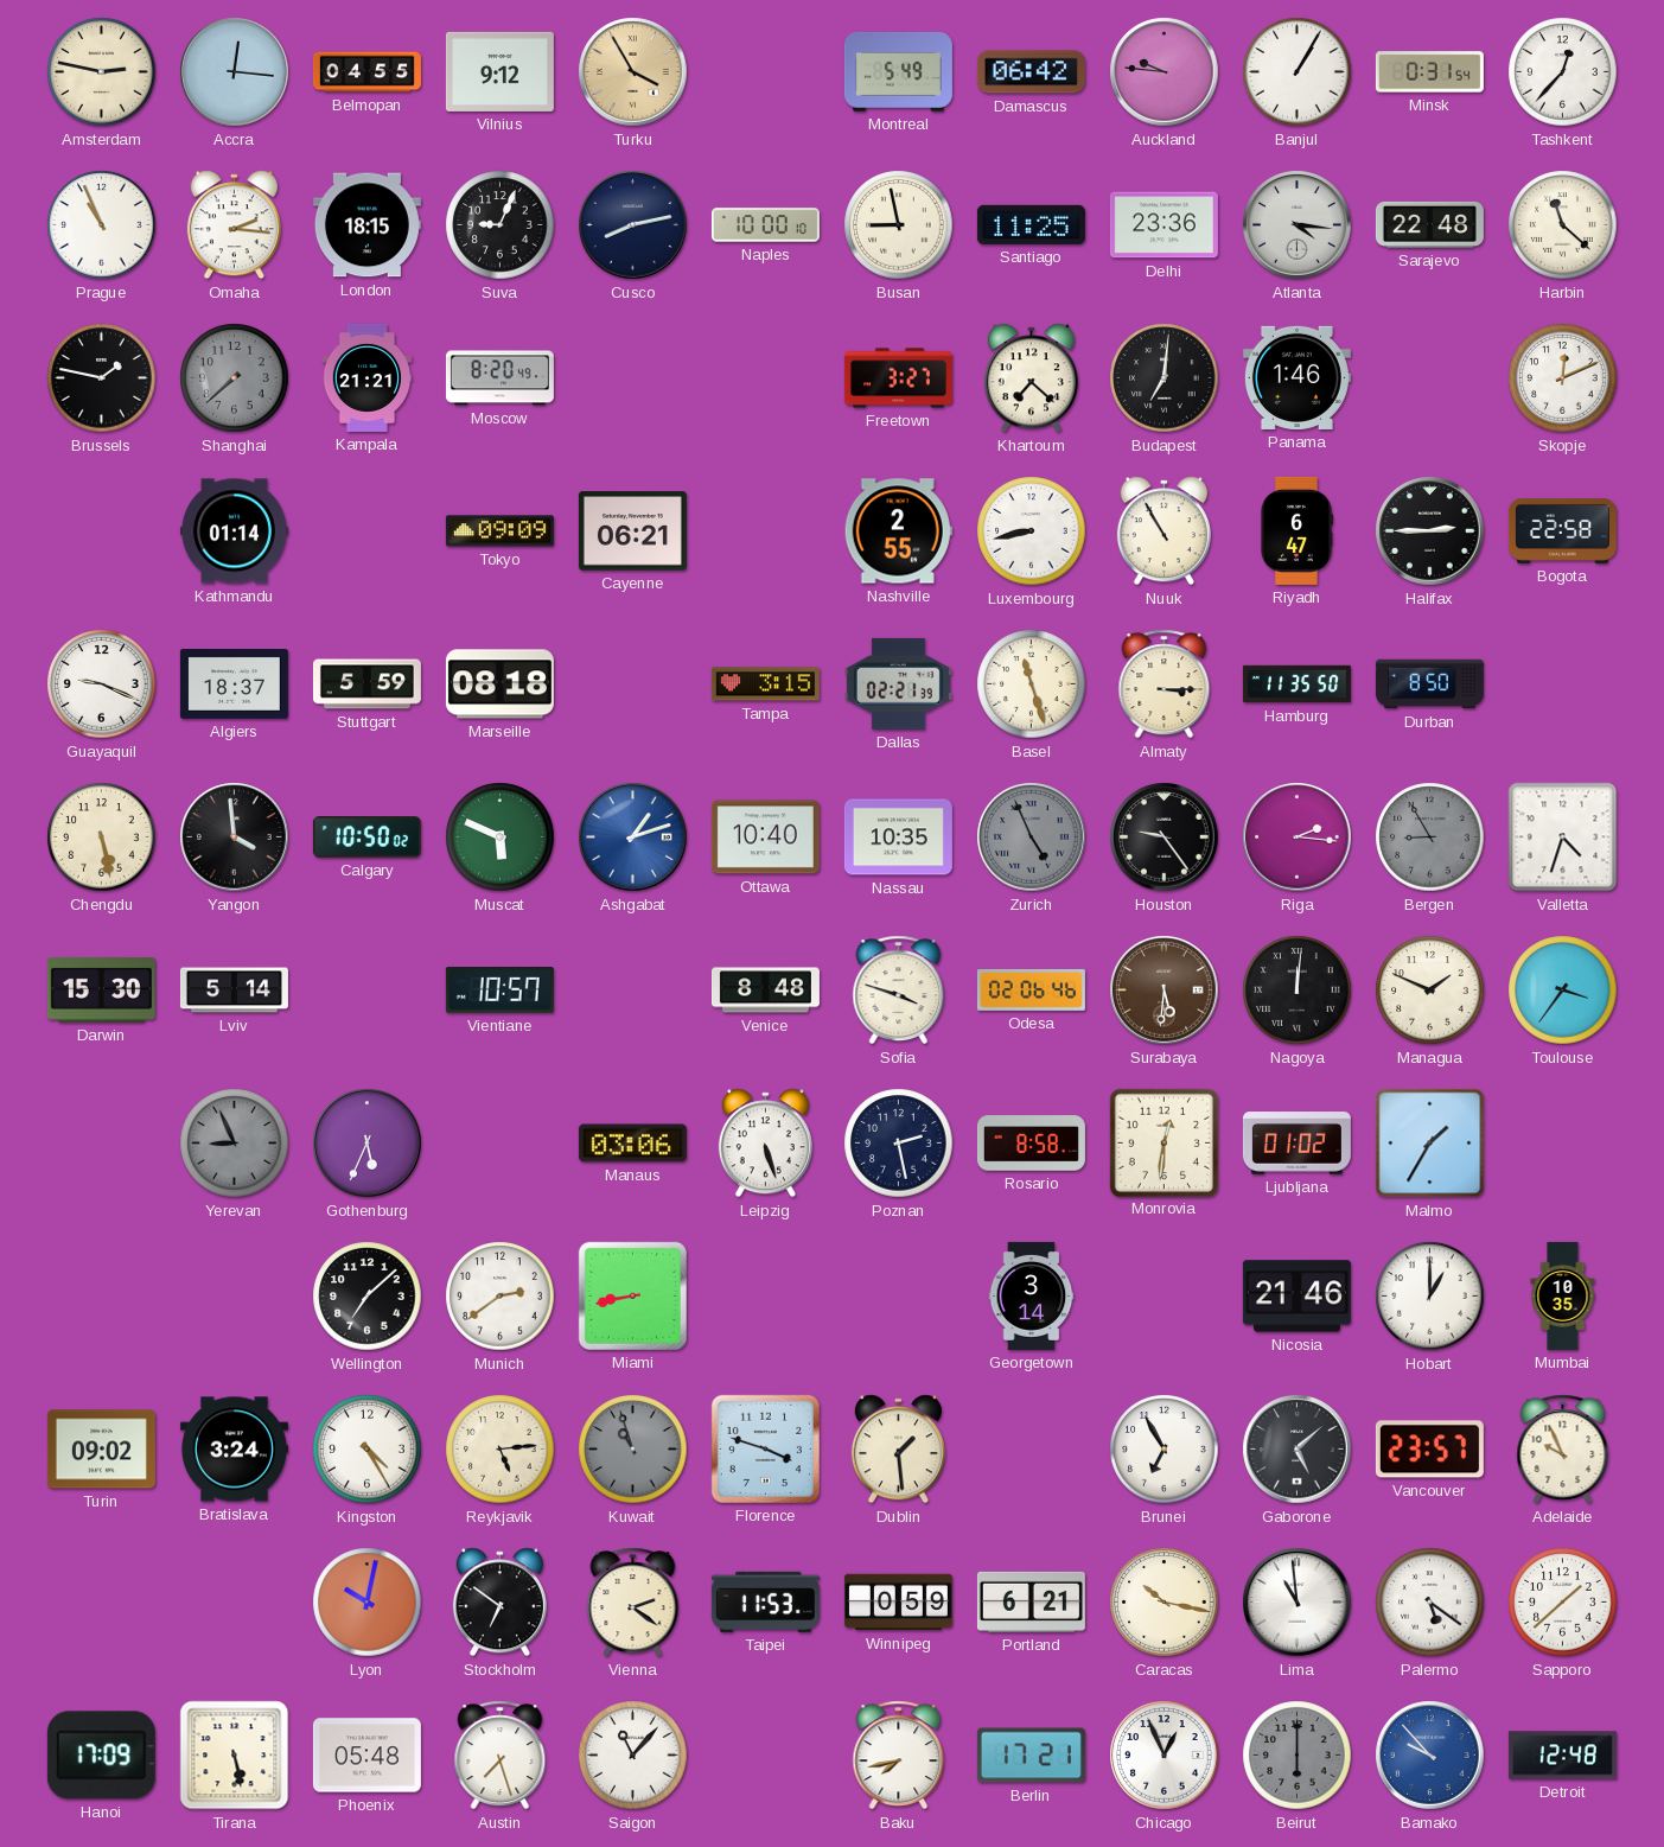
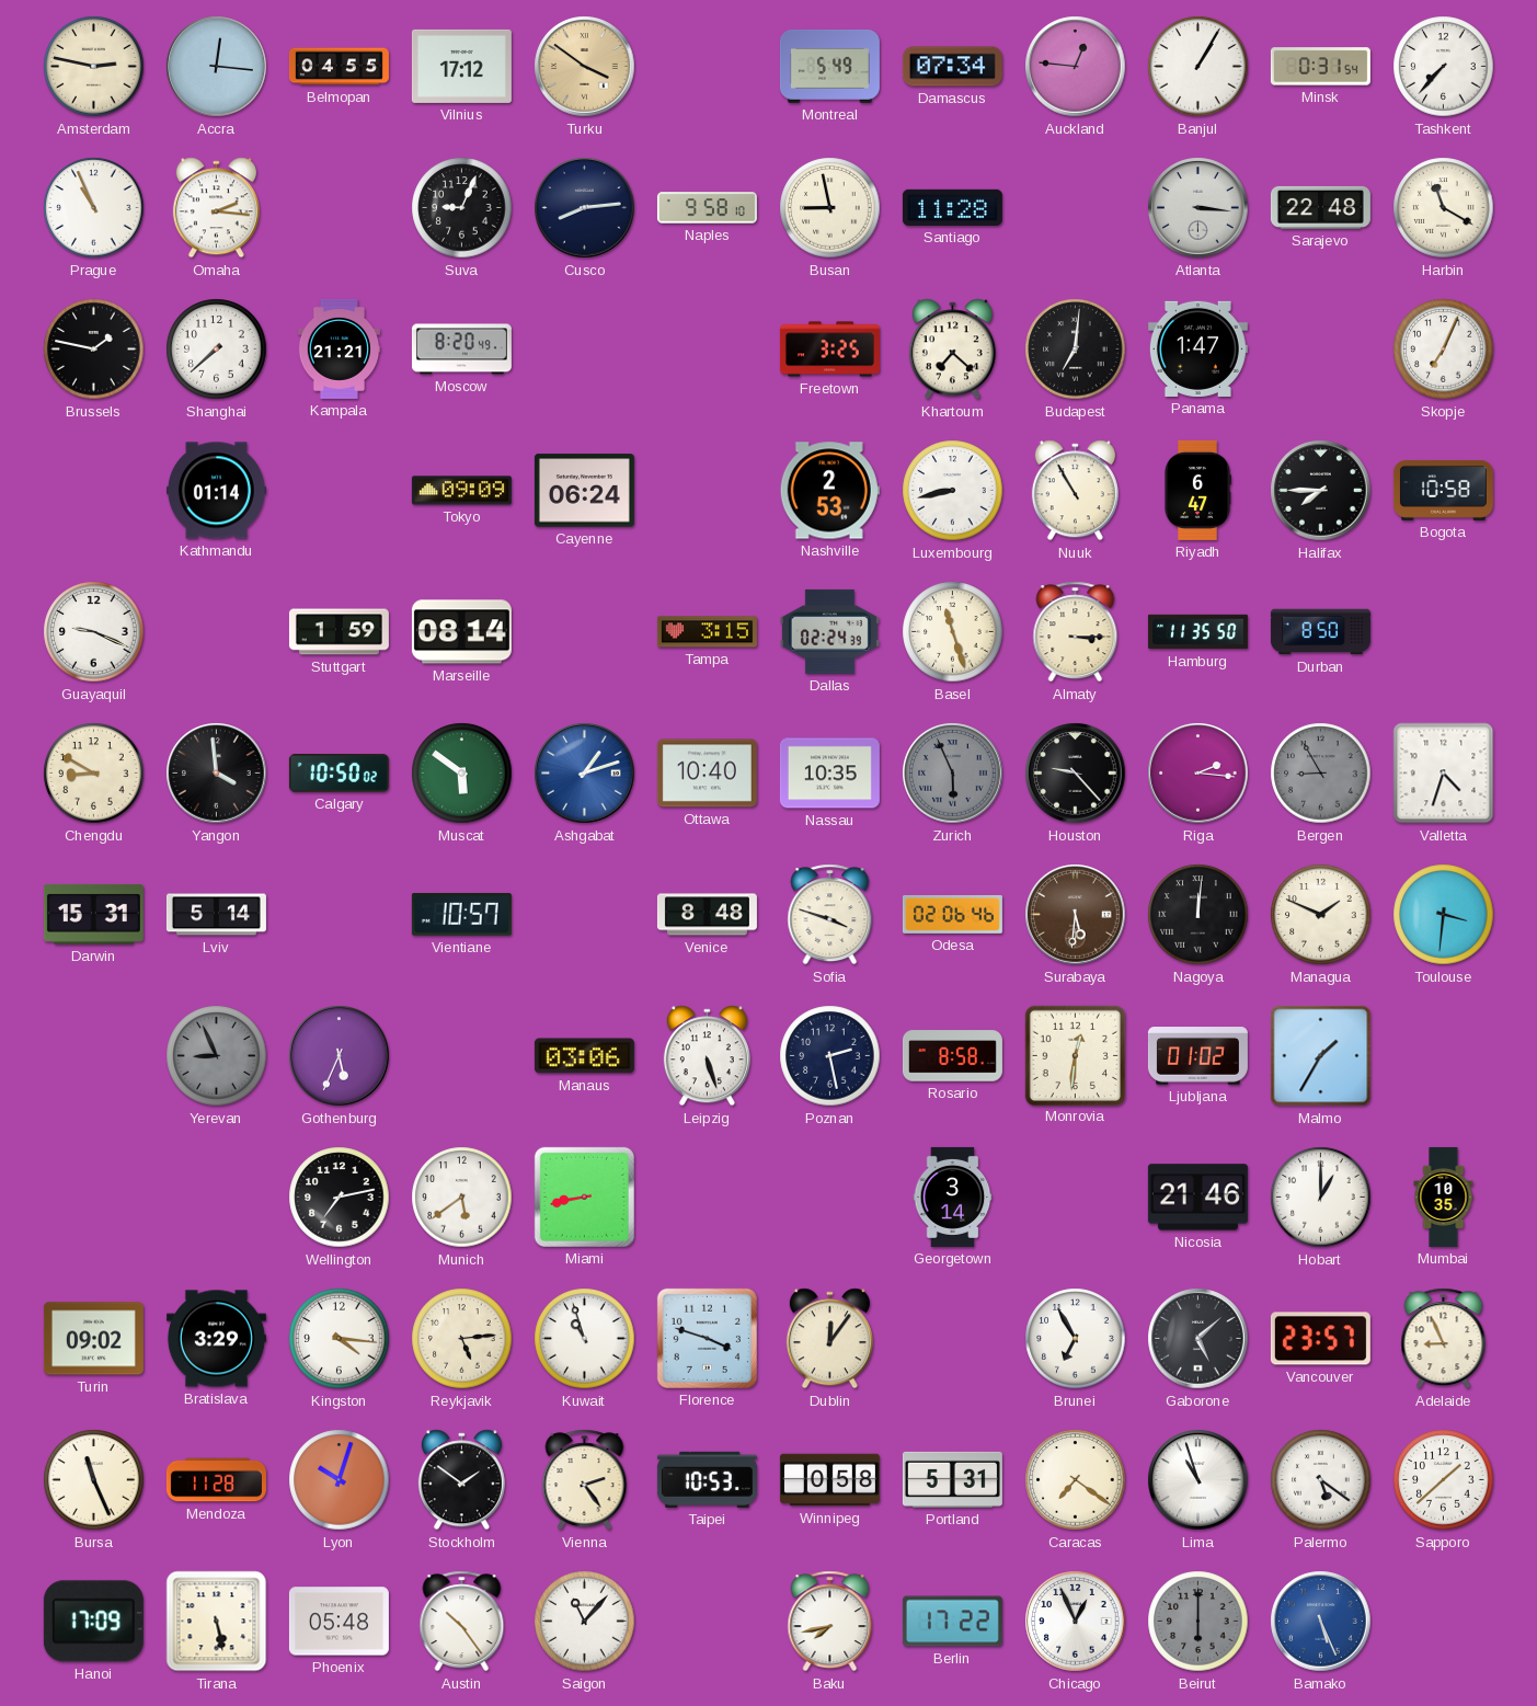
Vilnius: 9:12 -> 17:12 (461, 66)
Turku: 3:55 -> 3:51 (585, 67)
Damascus: 06:42 -> 07:34 (952, 67)
Auckland: 9:46 -> 12:46 (1076, 67)
Tashkent: 12:37 -> 7:37 (1444, 67)
London: 18:15 -> none (366, 225)
Cusco: 8:13 -> 8:14 (585, 208)
Naples: 10:00 -> 9:58 (707, 208)
Santiago: 11:25 -> 11:28 (952, 207)
Delhi: 23:36 -> none (1163, 225)
Atlanta: 4:16 -> 3:16 (1198, 208)
Harbin: 11:22 -> 11:20 (1444, 208)
Shanghai dial: grey -> white (217, 350)
Freetown: 3:27 -> 3:25 (829, 350)
Panama: 1:46 -> 1:47 (1197, 348)
Skopje: 12:11 -> 7:04 (1444, 350)
Cayenne: 06:21 -> 06:24 (584, 491)
Nashville: 2:55 -> 2:53 (829, 491)
Halifax: 2:45 -> 7:45 (1321, 491)
Bogota: 22:58 -> 10:58 (1443, 490)
Algiers: 18:37 -> none (234, 684)
Stuttgart: 5:59 -> 1:59 (339, 632)
Marseille: 08:18 -> 08:14 (461, 632)
Dallas: 02:21 -> 02:24 (829, 631)
Chengdu: 5:28 -> 8:50 (94, 774)
Muscat: 5:49 -> 5:51 (462, 774)
Zurich: 4:56 -> 5:56 (953, 774)
Houston: 9:24 -> 9:23 (1076, 774)
Darwin: 15:30 -> 15:31 (93, 914)
Toulouse: 3:36 -> 3:31 (1444, 915)
Wellington: 7:08 -> 7:13 (340, 1198)
Munich: 2:39 -> 5:39 (462, 1198)
Bratislava: 3:24 -> 3:29 (216, 1339)
Kingston: 4:25 -> 4:16 (340, 1339)
Kuwait dial: grey -> white (585, 1339)
Dublin: 1:29 -> 12:06 (829, 1339)
Adelaide: 9:56 -> 8:56 (1444, 1339)
Bursa: none -> 11:26 (94, 1480)
Mendoza: none -> 11:28 (216, 1480)
Lyon: 10:02 -> 10:03 (340, 1480)
Stockholm: 6:51 -> 1:51 (461, 1480)
Vienna: 2:21 -> 2:24 (585, 1480)
Taipei: 11:53 -> 10:53 (707, 1479)
Winnipeg: 0:59 -> 0:58 (829, 1480)
Portland: 6:21 -> 5:31 (952, 1479)
Caracas: 10:17 -> 7:21 (1076, 1480)
Lima: 10:59 -> 10:57 (1198, 1480)
Austin: 7:27 -> 10:24 (462, 1622)
Berlin: 17:21 -> 17:22 (952, 1622)
Bamako: 9:53 -> 5:26 (1321, 1622)
Detroit: 12:48 -> none (1562, 1756)
